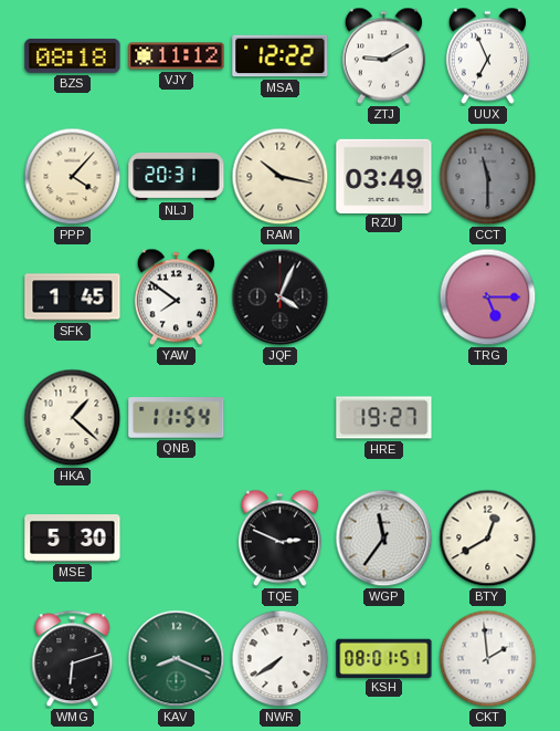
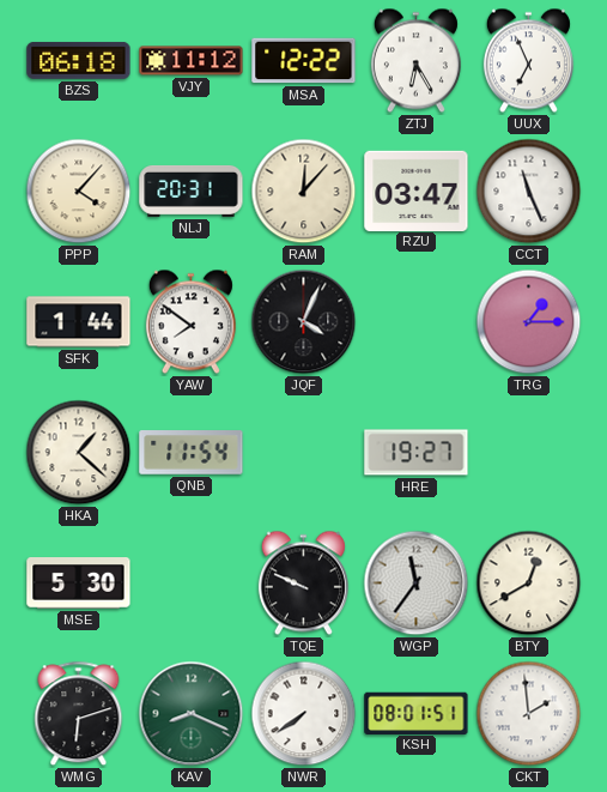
BZS: 08:18 -> 06:18 (79, 60)
ZTJ: 9:10 -> 6:25 (415, 61)
RAM: 10:17 -> 12:07 (304, 192)
RZU: 03:49 -> 03:47 (417, 191)
CCT: 11:30 -> 11:26 (529, 192)
CCT dial: grey -> white (529, 192)
SFK: 1:45 -> 1:44 (79, 322)
TRG: 5:15 -> 1:15 (529, 322)
TQE: 2:49 -> 9:49 (303, 584)
